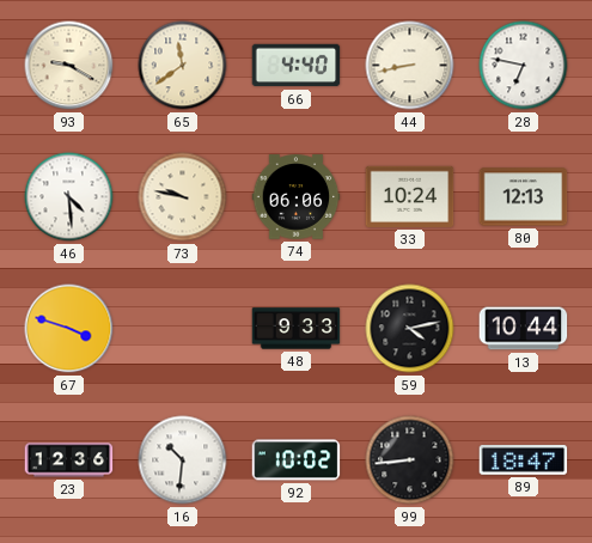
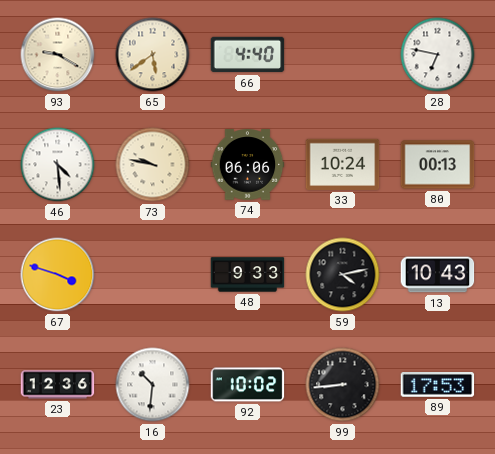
65: 11:39 -> 5:39 (153, 55)
44: 8:43 -> none (410, 66)
80: 12:13 -> 00:13 (438, 165)
13: 10:44 -> 10:43 (438, 275)
89: 18:47 -> 17:53 (438, 385)
